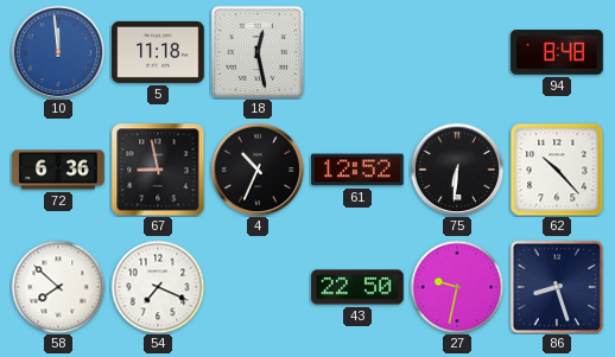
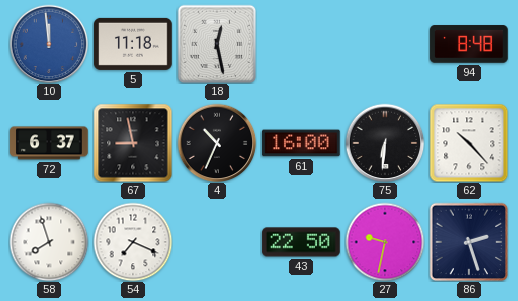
72: 6:36 -> 6:37 (49, 143)
61: 12:52 -> 16:00 (301, 143)
58: 7:52 -> 7:57 (49, 242)
86: 8:27 -> 2:27 (469, 242)
